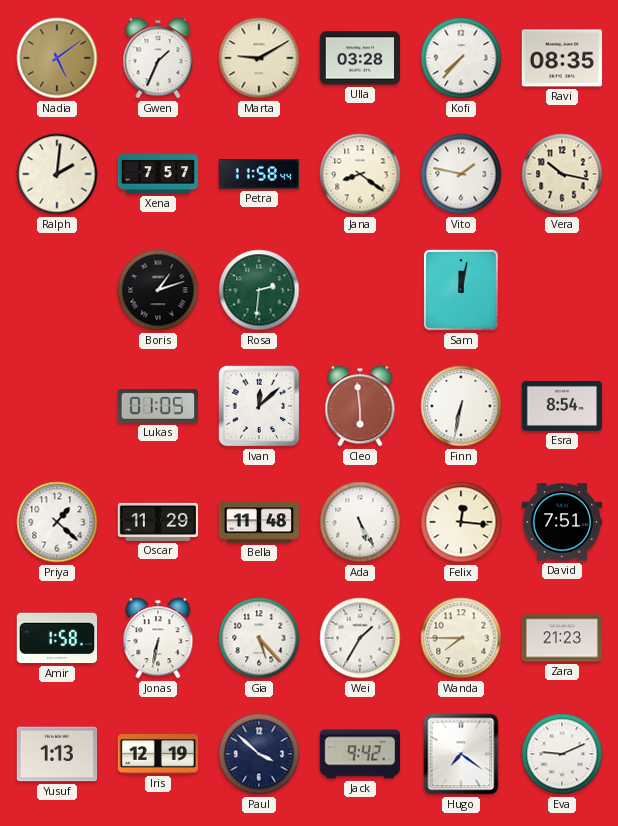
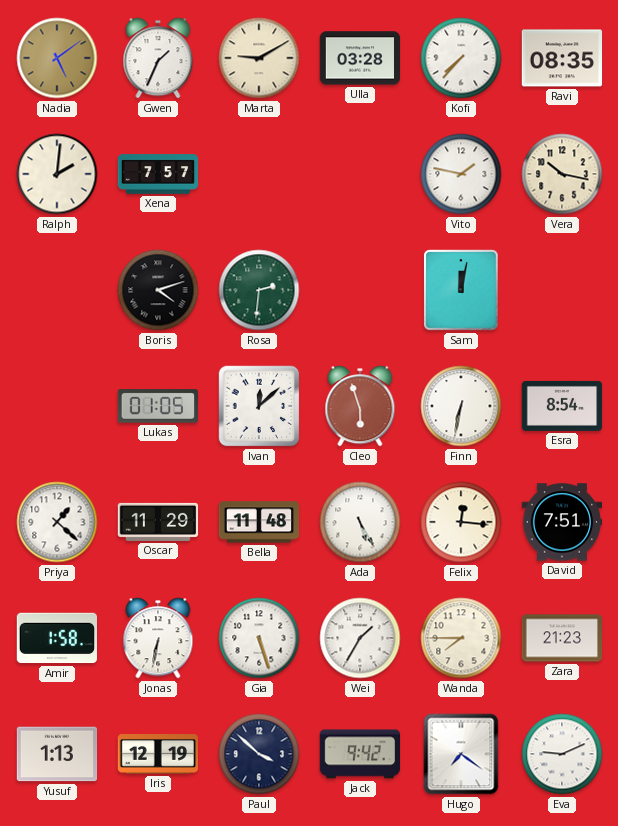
Petra: 11:58 -> none (258, 174)
Jana: 8:21 -> none (360, 174)
Boris: 1:12 -> 4:12 (158, 290)
Cleo: 5:59 -> 5:57 (360, 406)
Gia: 5:23 -> 5:27 (259, 638)
